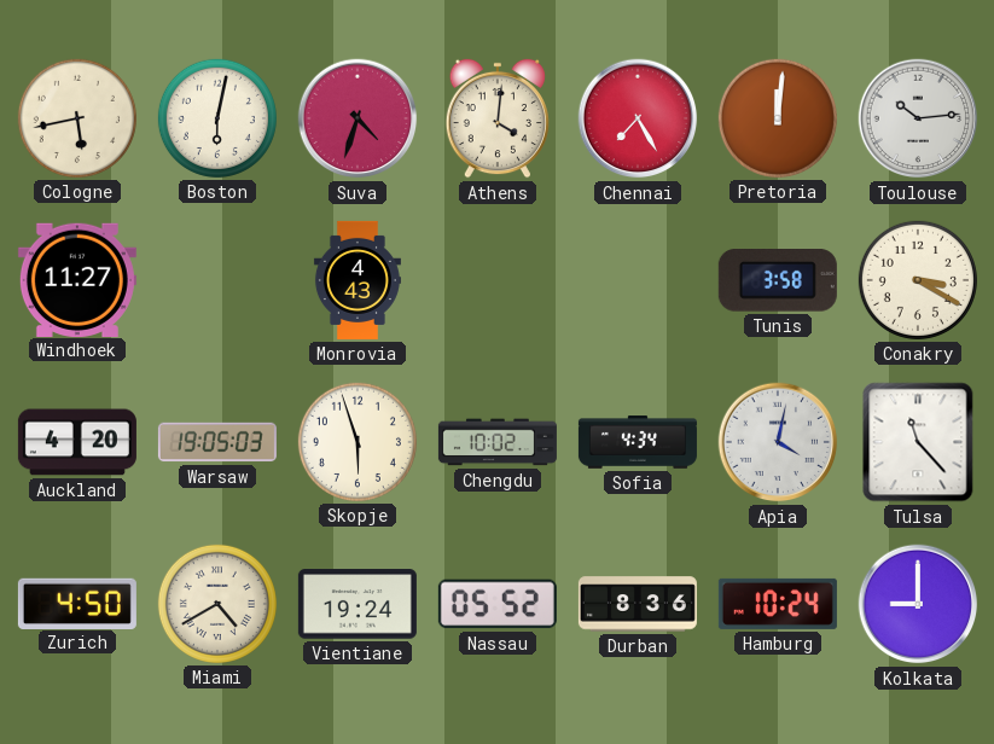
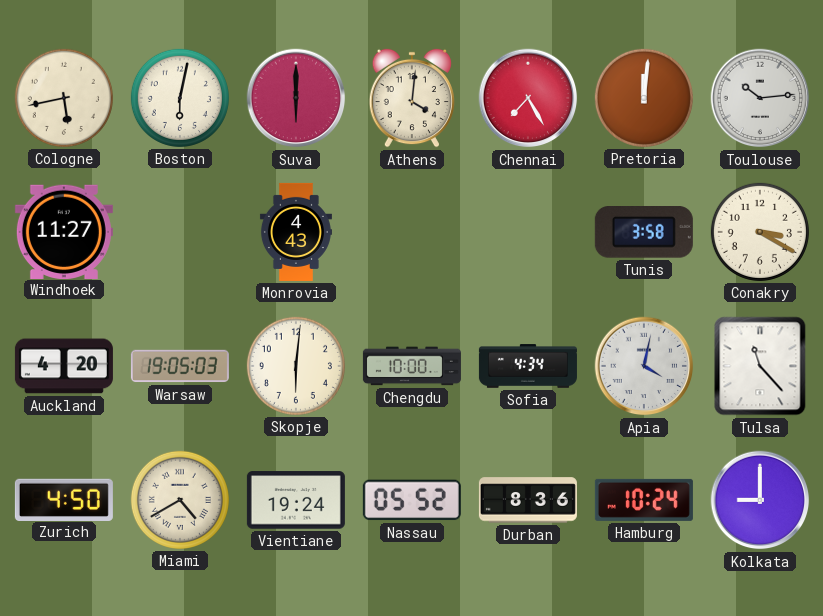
Suva: 4:33 -> 6:00 (296, 98)
Skopje: 5:57 -> 6:01 (296, 366)
Chengdu: 10:02 -> 10:00 (412, 366)
